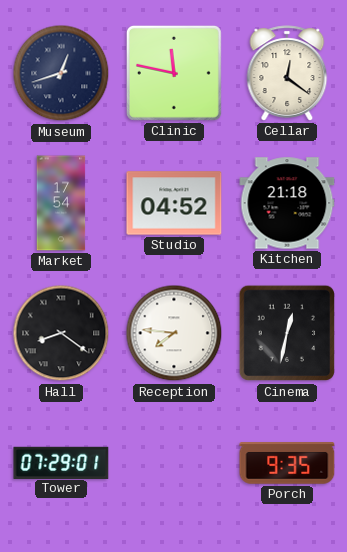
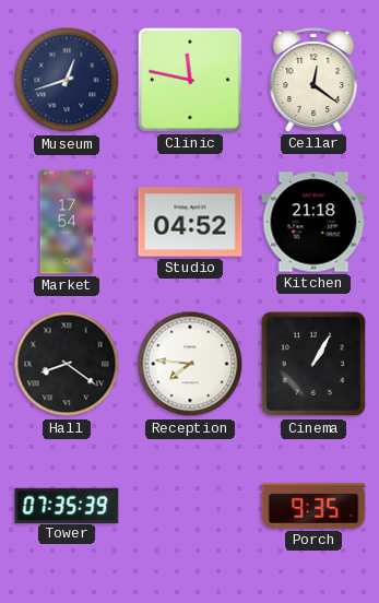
Cinema: 12:32 -> 1:05 (313, 364)
Tower: 07:29 -> 07:35 (67, 505)
